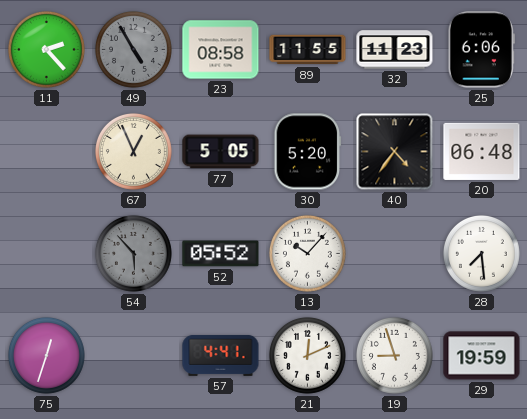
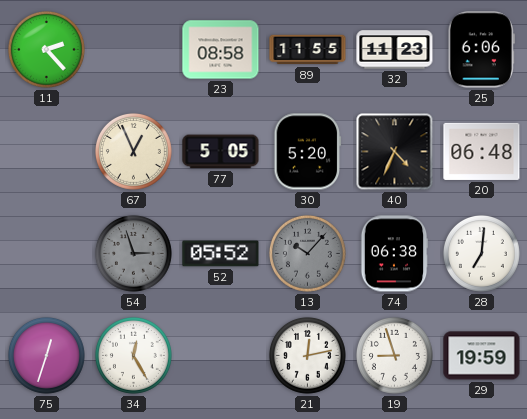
49: 4:55 -> none (133, 49)
40: 4:36 -> 4:34 (395, 152)
54: 5:53 -> 2:57 (133, 253)
13 dial: white -> grey (307, 253)
74: none -> 06:38 (394, 254)
28: 7:29 -> 7:01 (481, 253)
34: none -> 12:25 (133, 355)
57: 4:41 -> none (221, 355)
21: 12:11 -> 12:13 (307, 355)
